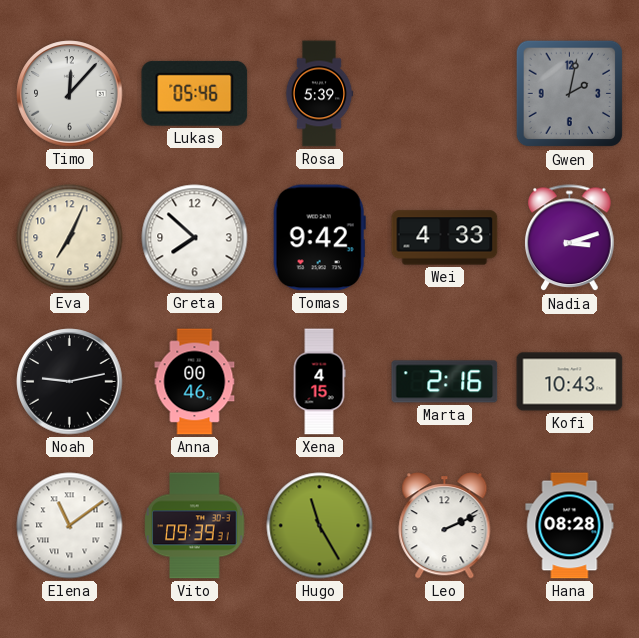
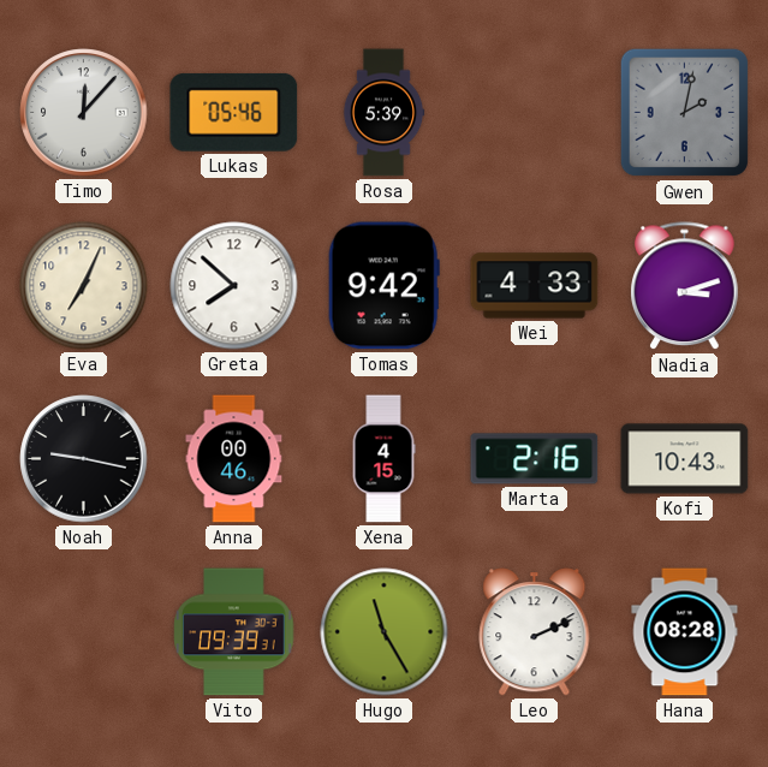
Noah: 9:13 -> 9:17 (84, 459)
Elena: 11:09 -> none (70, 526)
